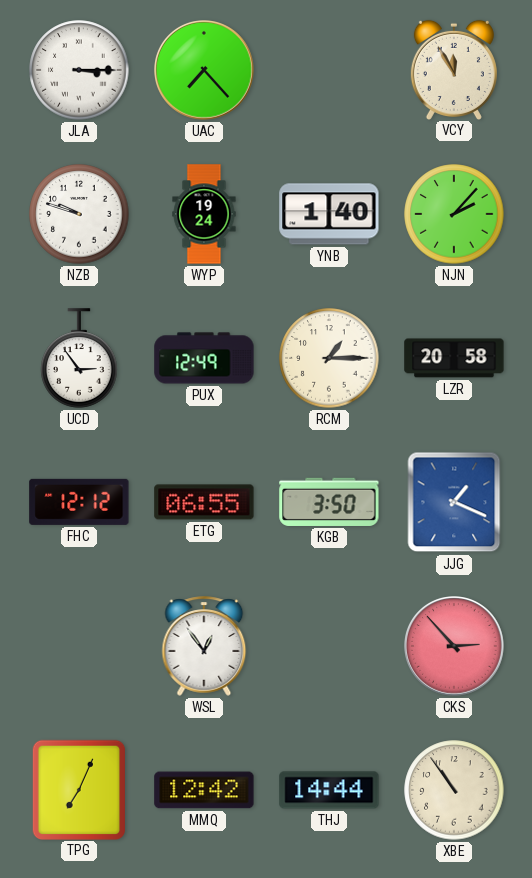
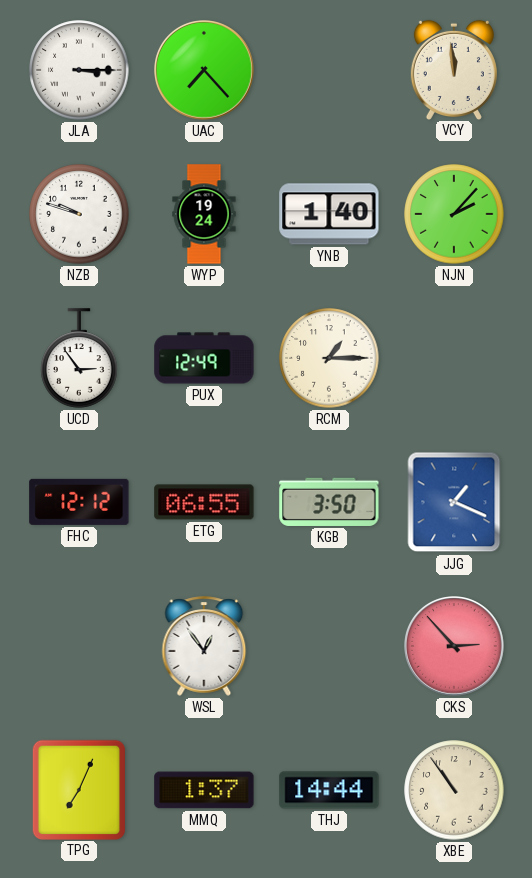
VCY: 11:55 -> 11:59 (454, 69)
LZR: 20:58 -> none (454, 358)
MMQ: 12:42 -> 1:37 (204, 790)
